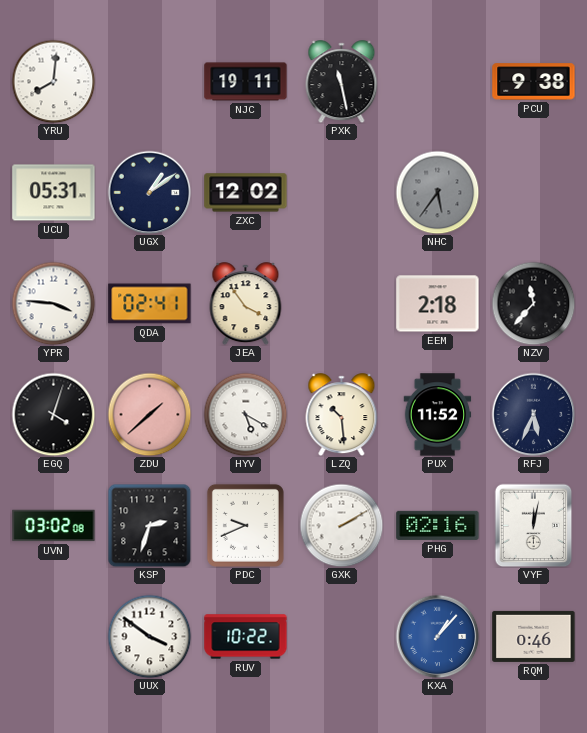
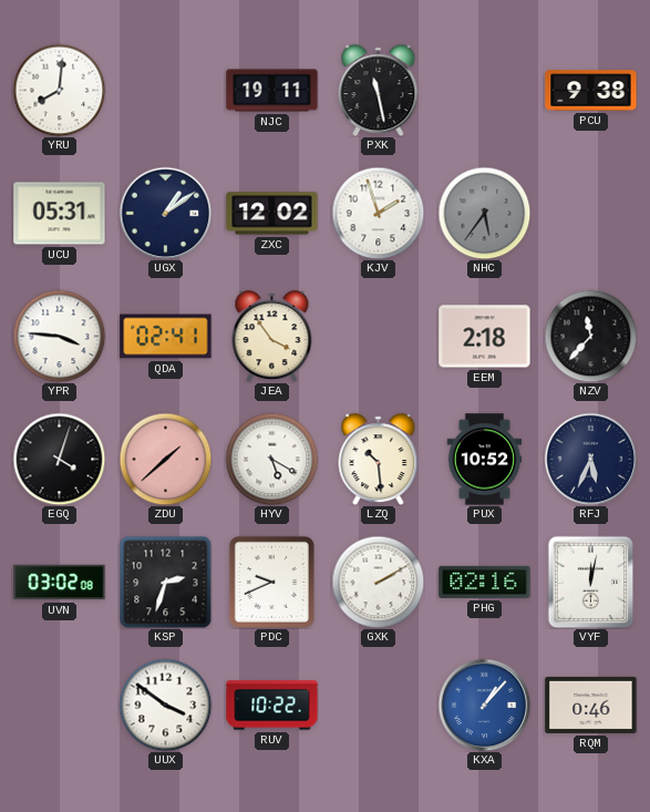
KJV: none -> 1:57 (378, 213)
PUX: 11:52 -> 10:52 (485, 460)
